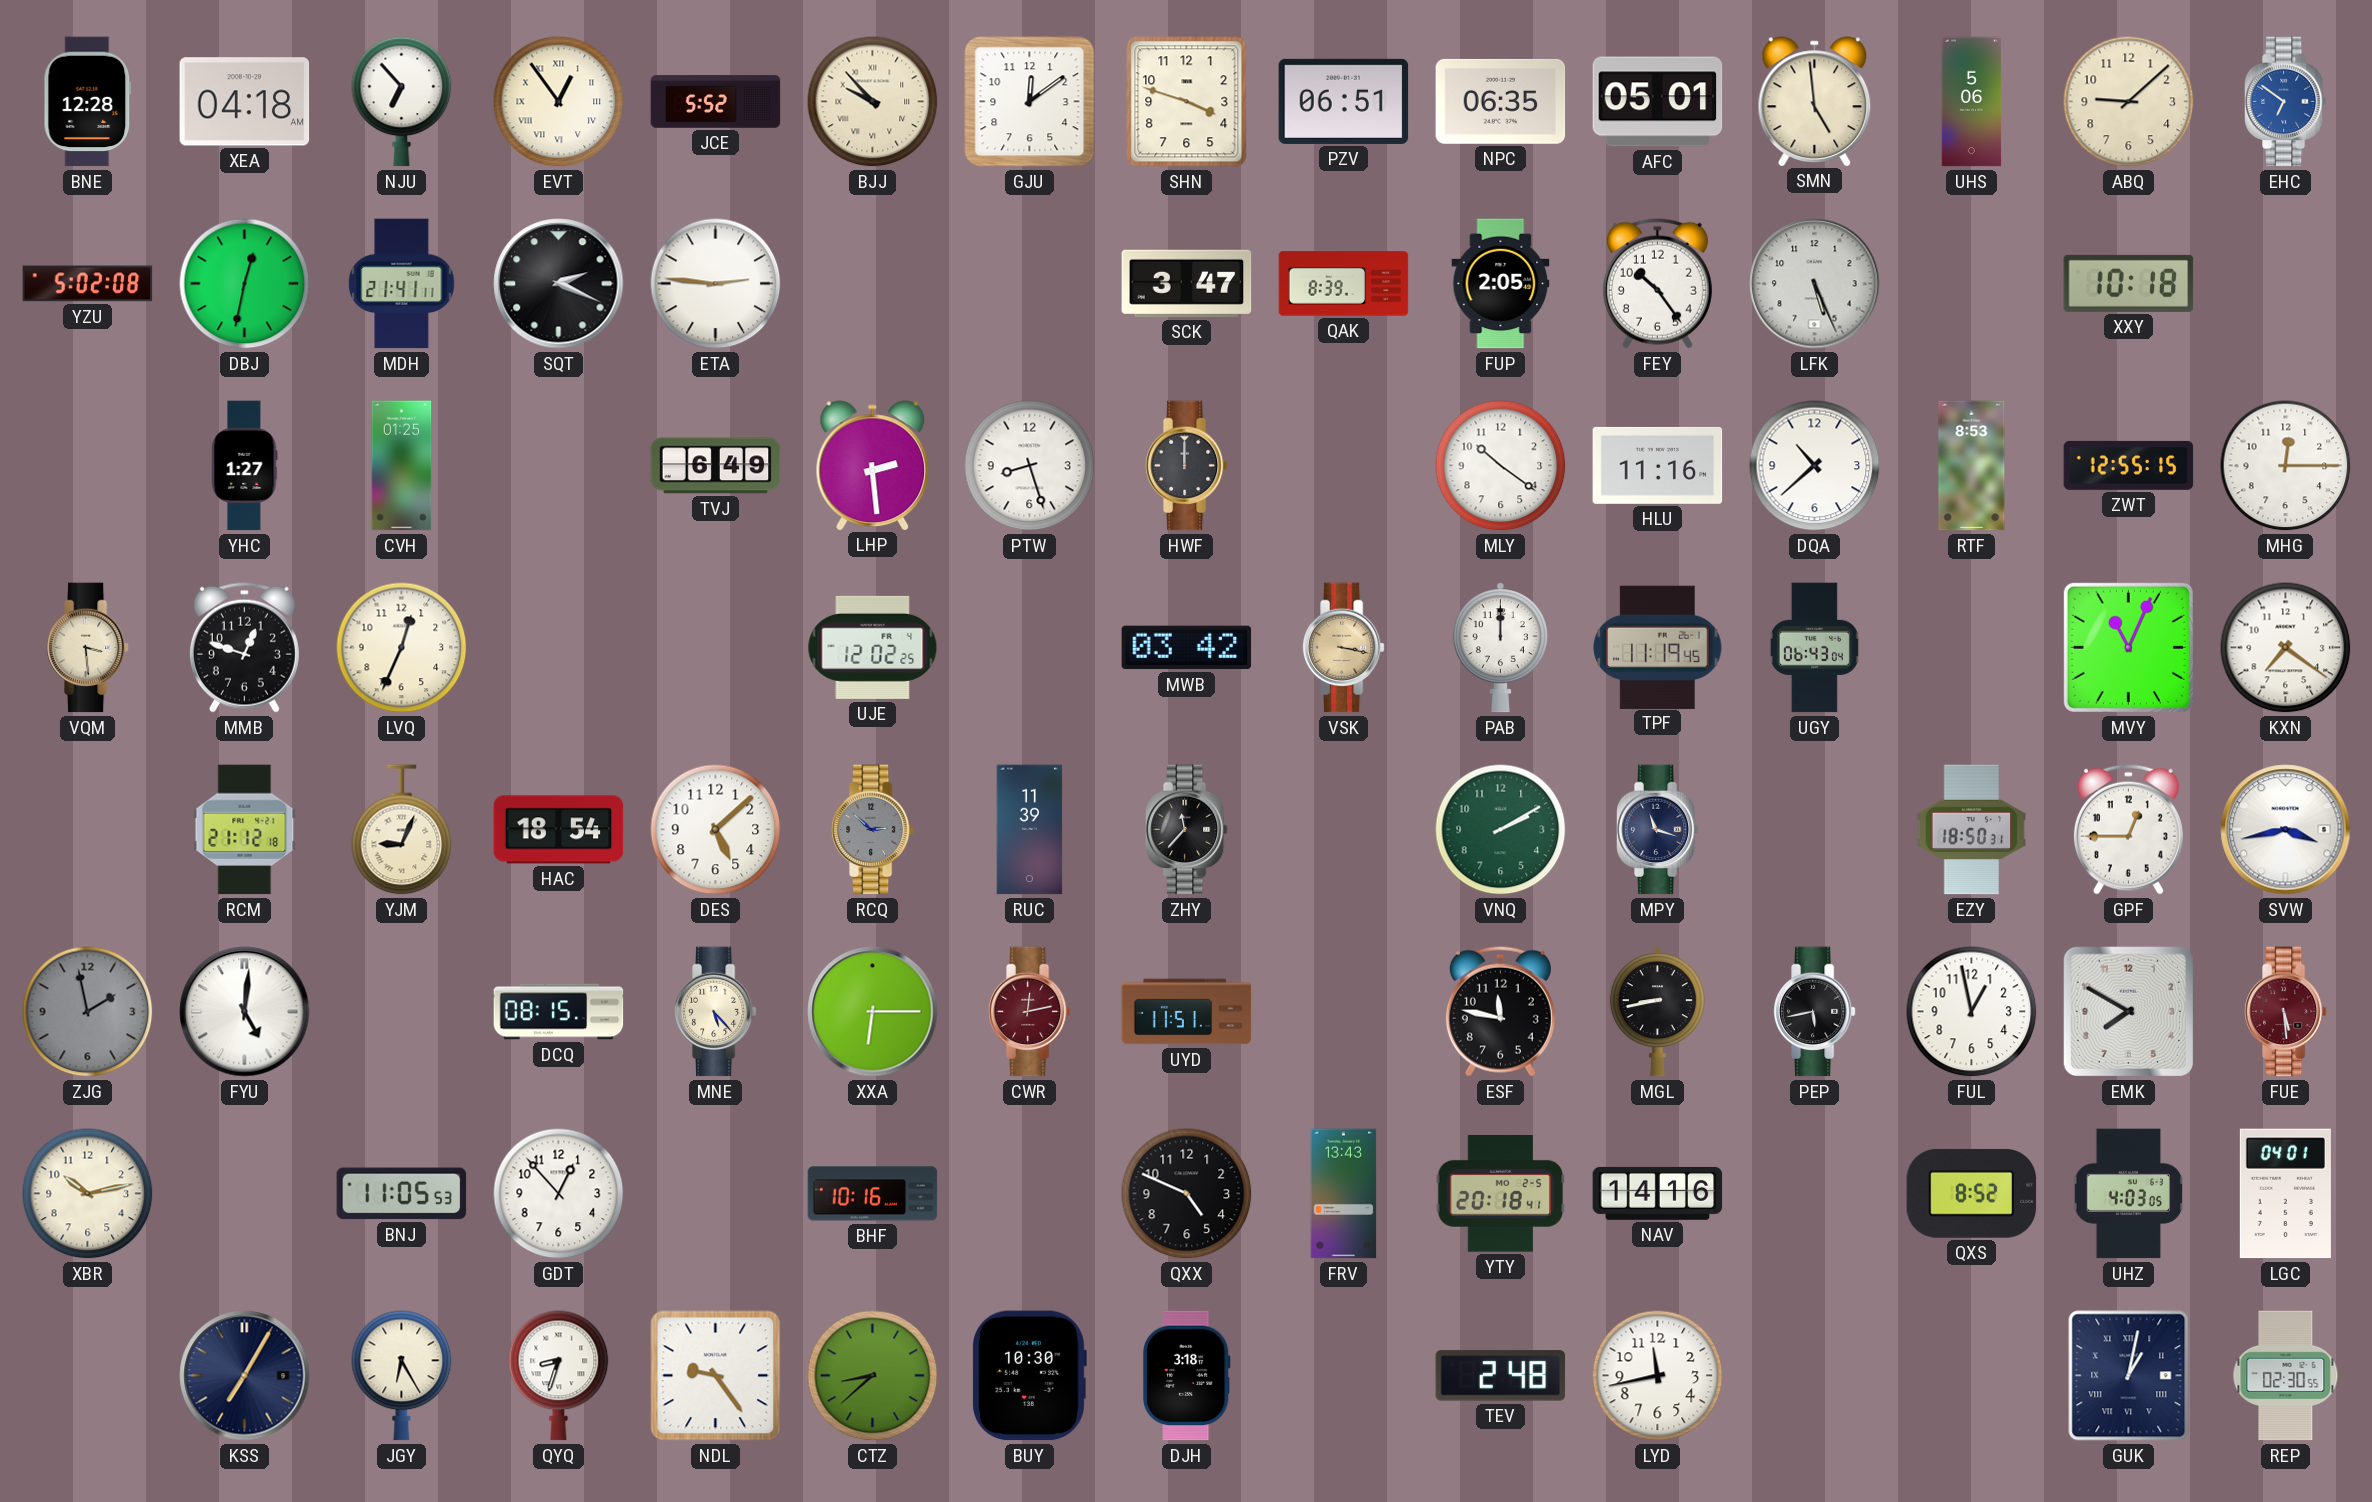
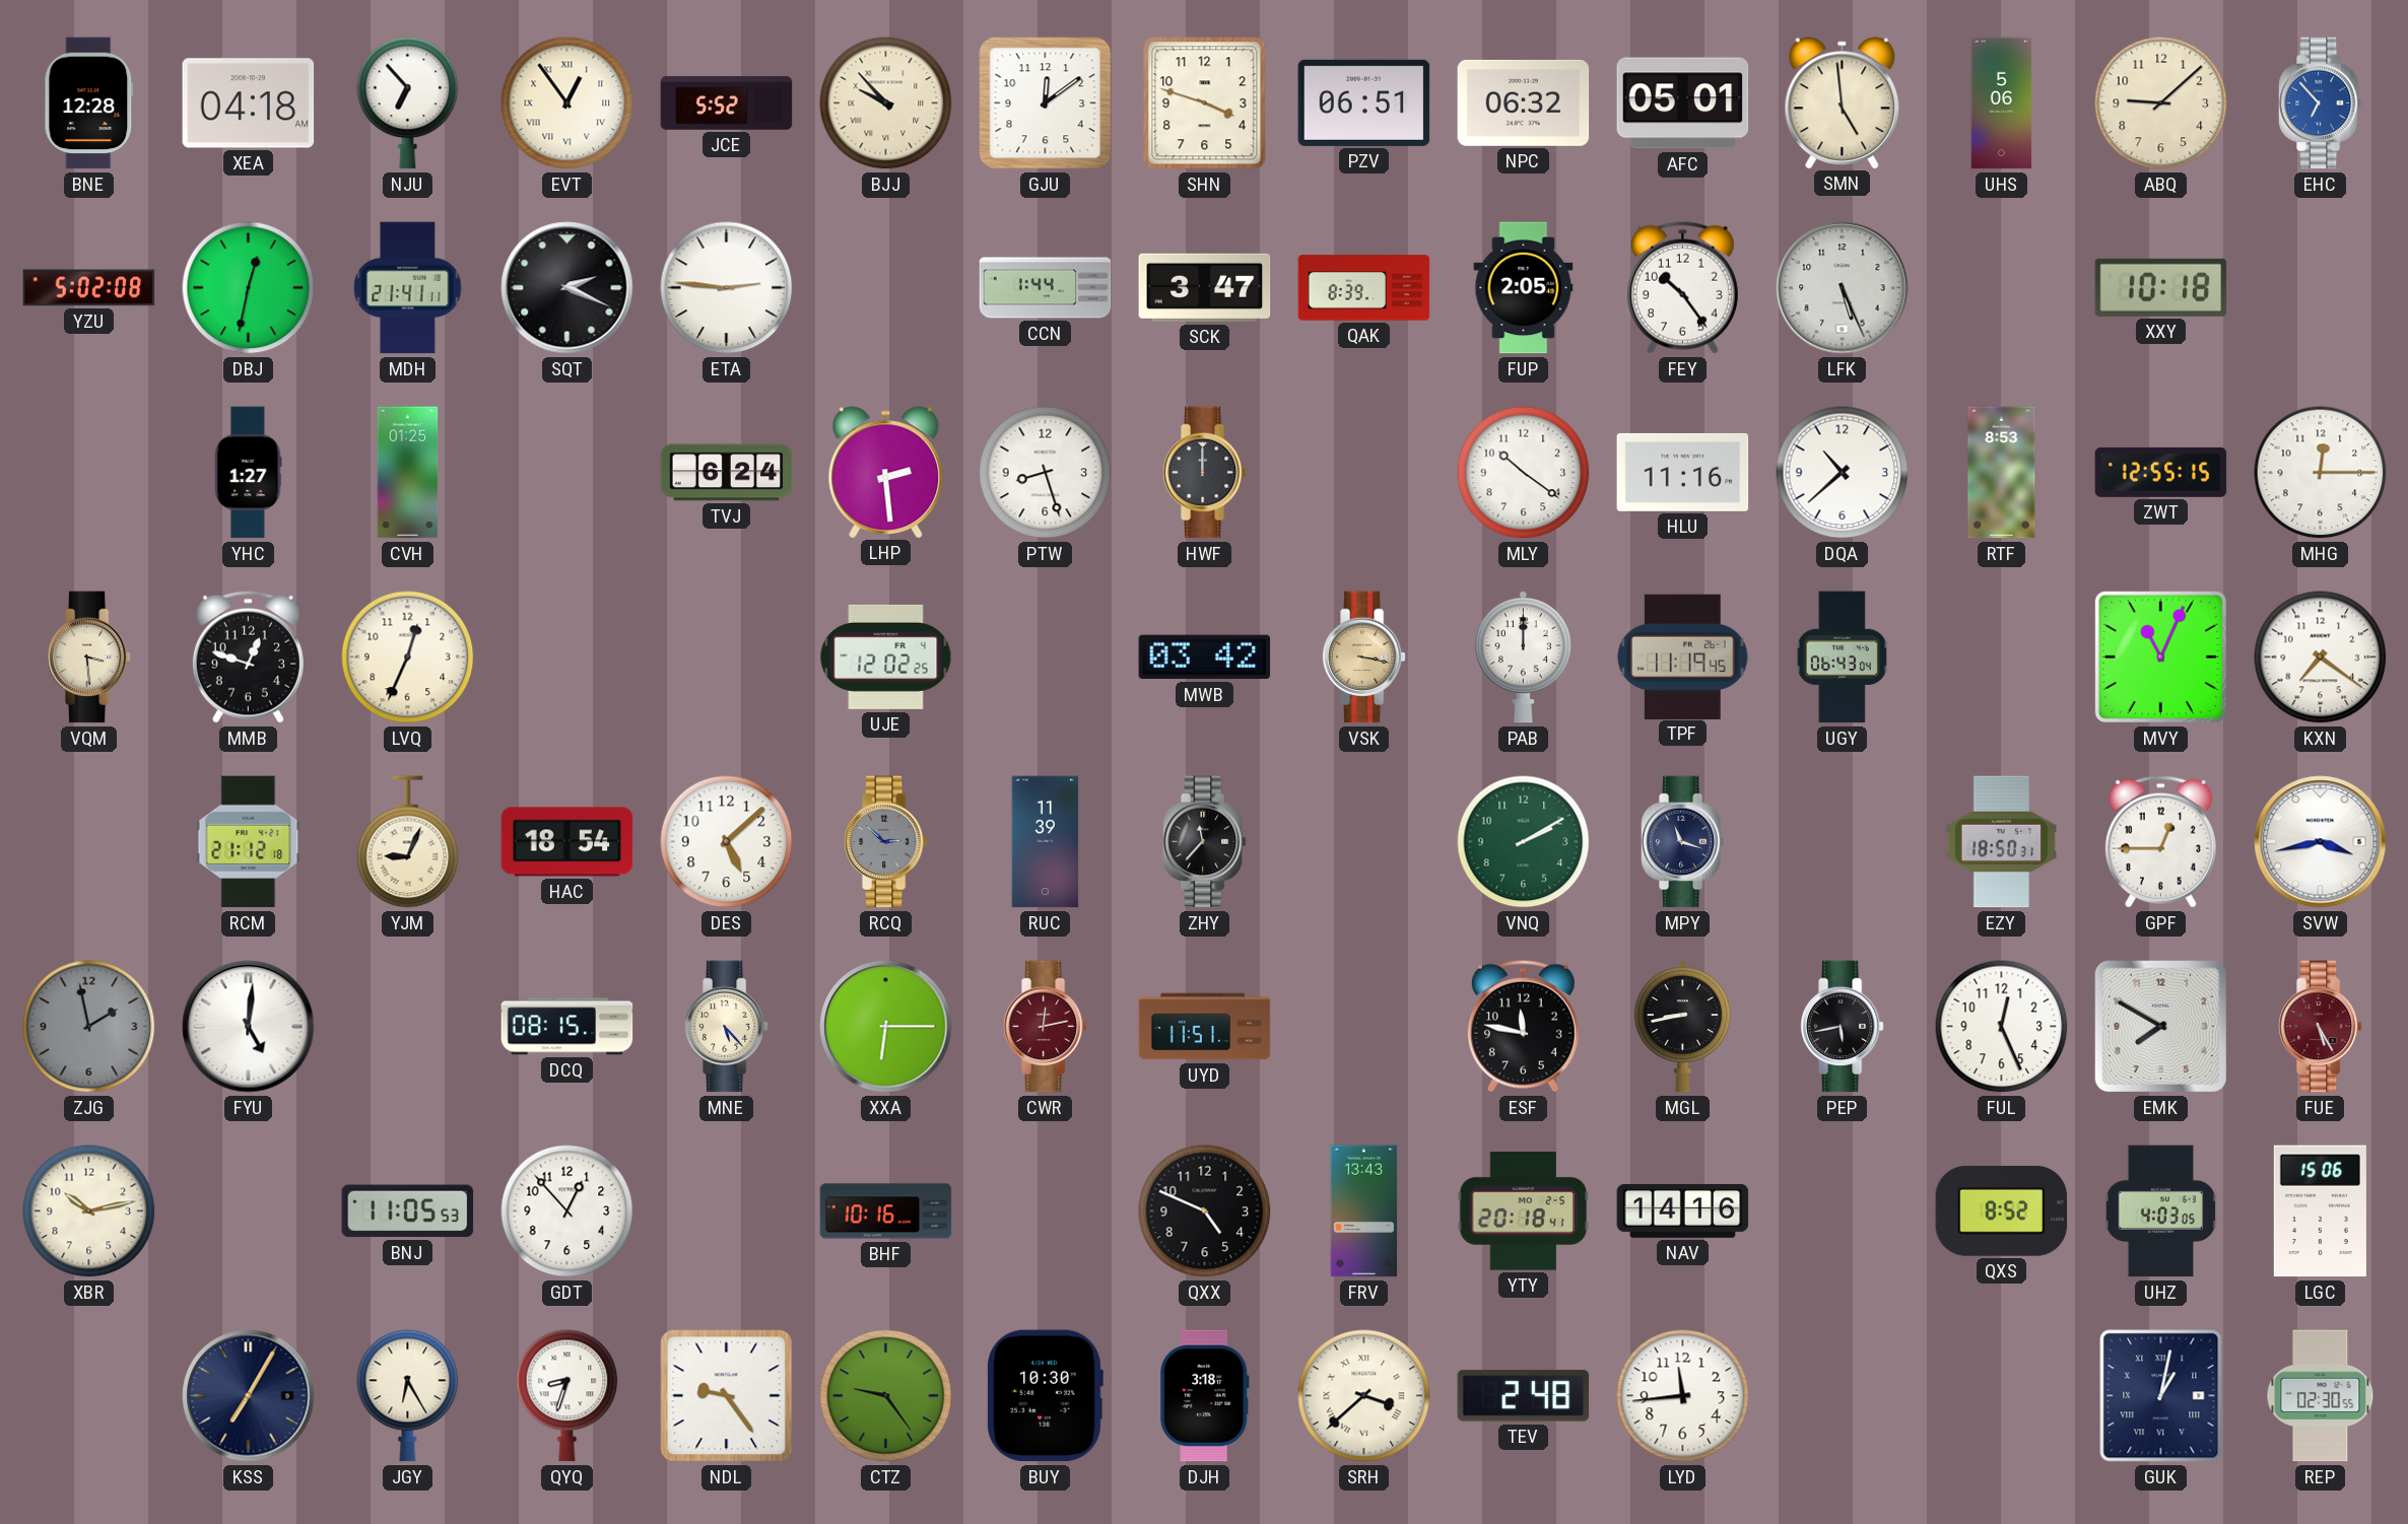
NPC: 06:35 -> 06:32 (1524, 102)
EHC: 6:51 -> 6:53 (2320, 103)
CCN: none -> 1:44 (1046, 288)
TVJ: 6:49 -> 6:24 (727, 473)
FUL: 12:58 -> 12:26 (2002, 1027)
FUE: 5:29 -> 5:25 (2320, 1027)
LGC: 04:01 -> 15:06 (2320, 1211)
CTZ: 8:38 -> 9:24 (886, 1396)
SRH: none -> 3:38 (1364, 1396)
LYD: 11:43 -> 11:44 (1683, 1396)
